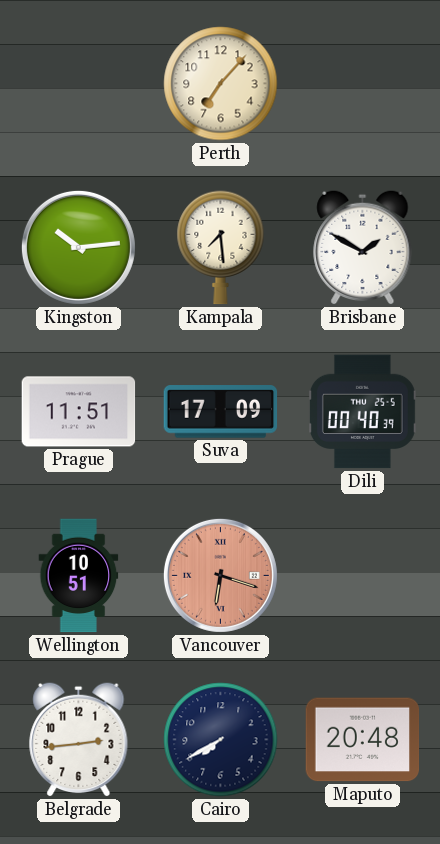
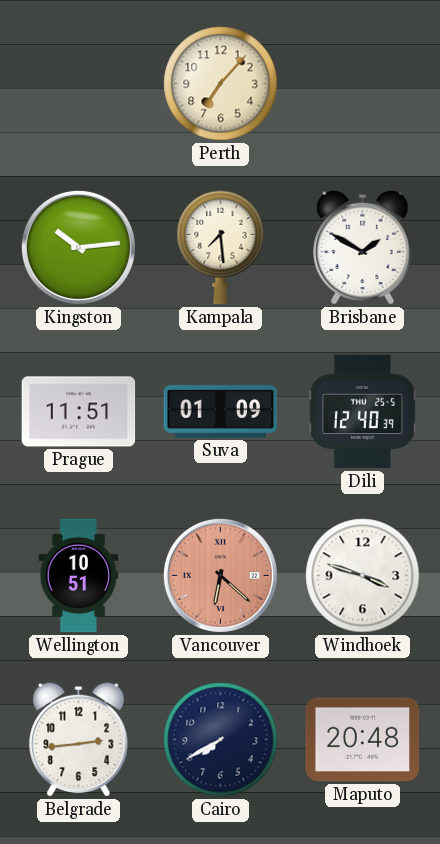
Suva: 17:09 -> 01:09 (221, 412)
Dili: 00:40 -> 12:40 (362, 412)
Vancouver: 6:18 -> 6:22 (220, 575)
Windhoek: none -> 3:48 (363, 576)
